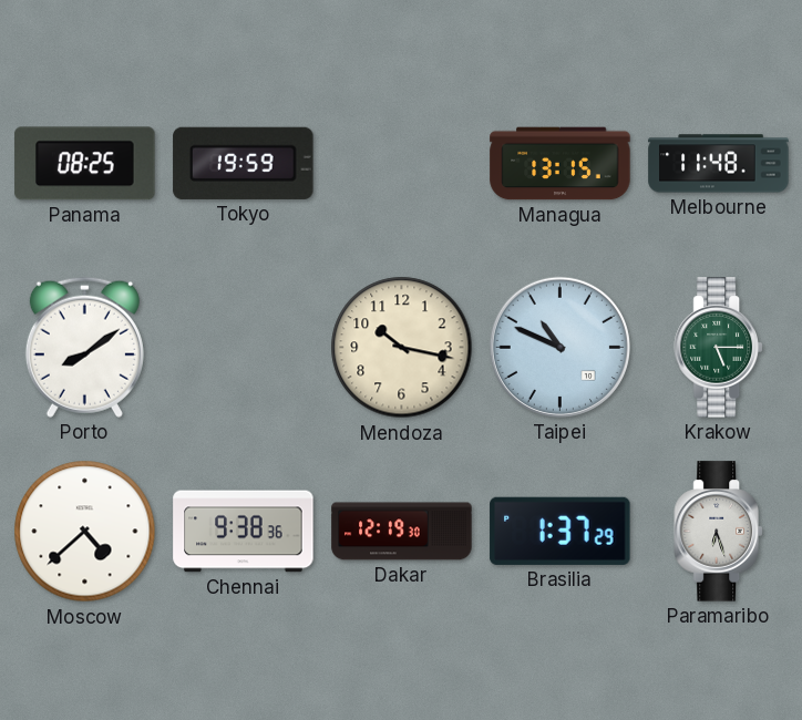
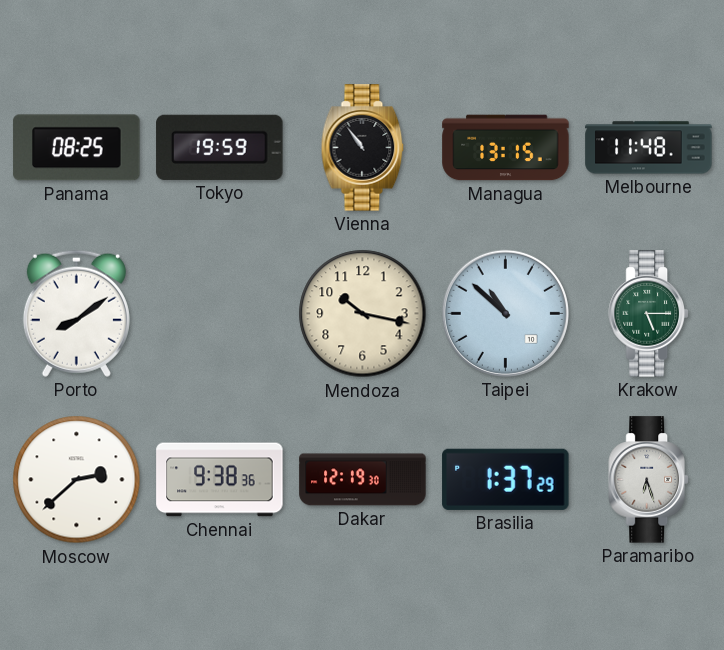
Vienna: none -> 10:54 (363, 148)
Taipei: 10:49 -> 10:52 (505, 313)
Moscow: 4:38 -> 2:38 (77, 480)
